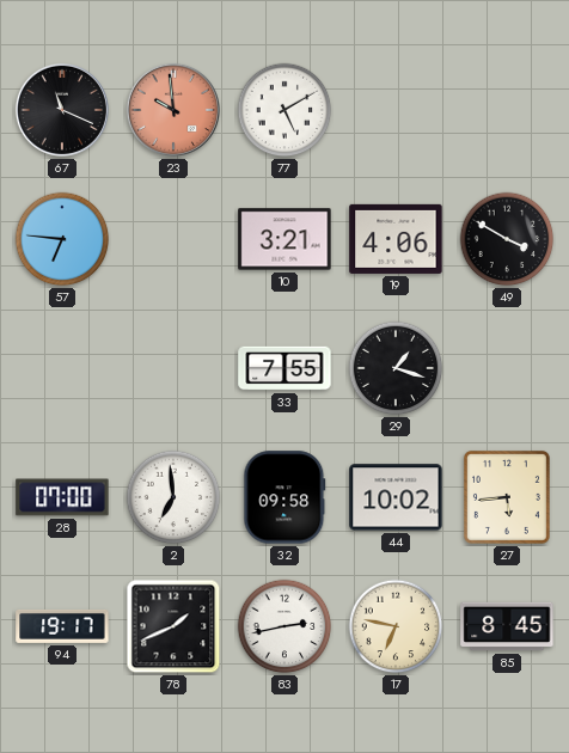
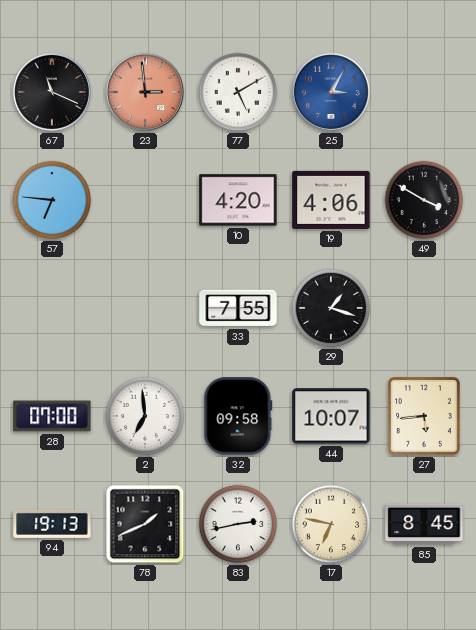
23: 9:59 -> 2:59 (145, 92)
25: none -> 3:05 (331, 92)
10: 3:21 -> 4:20 (238, 200)
44: 10:02 -> 10:07 (331, 416)
94: 19:17 -> 19:13 (52, 524)
